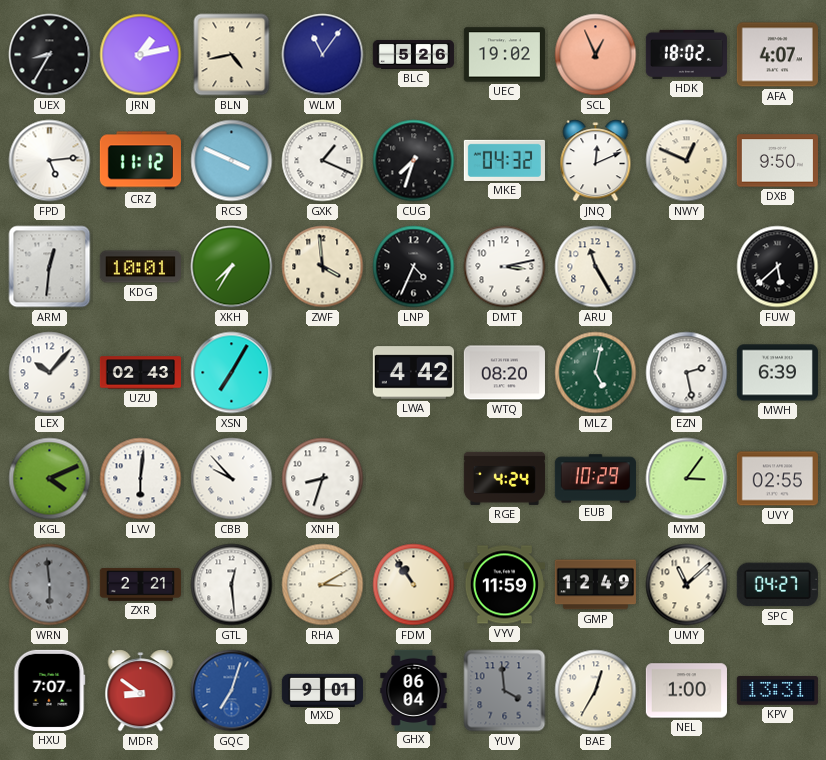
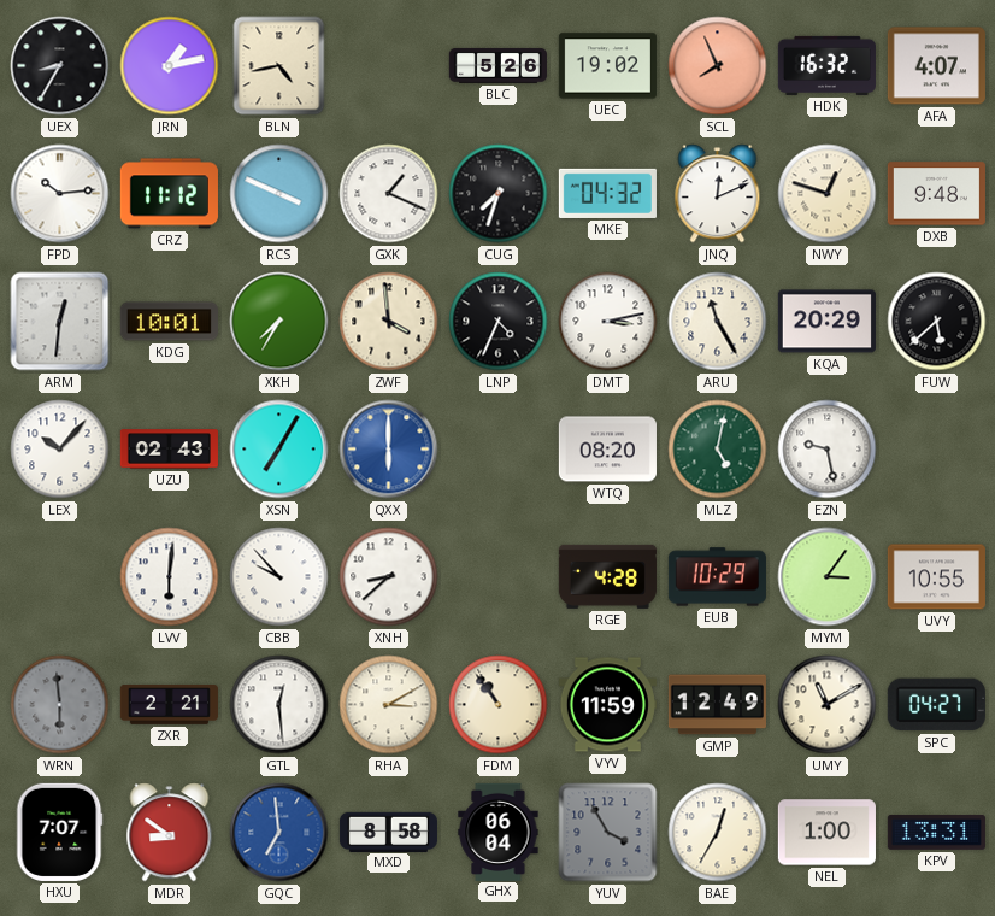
WLM: 11:06 -> none (323, 55)
SCL: 12:56 -> 7:56 (718, 66)
HDK: 18:02 -> 16:32 (826, 65)
FPD: 5:14 -> 10:14 (60, 194)
NWY: 12:49 -> 12:48 (828, 194)
DXB: 9:50 -> 9:48 (936, 194)
KQA: none -> 20:29 (826, 322)
QXX: none -> 6:00 (389, 450)
LWA: 4:42 -> none (413, 373)
EZN: 2:28 -> 9:28 (828, 450)
MWH: 6:39 -> none (777, 373)
KGL: 4:11 -> none (50, 479)
XNH: 8:33 -> 8:38 (389, 577)
RGE: 4:24 -> 4:28 (607, 576)
UVY: 02:55 -> 10:55 (936, 577)
UMY: 11:08 -> 11:10 (828, 705)
GQC: 7:03 -> 6:59 (279, 833)
MXD: 9:01 -> 8:58 (388, 832)
YUV: 3:59 -> 3:55 (608, 833)
